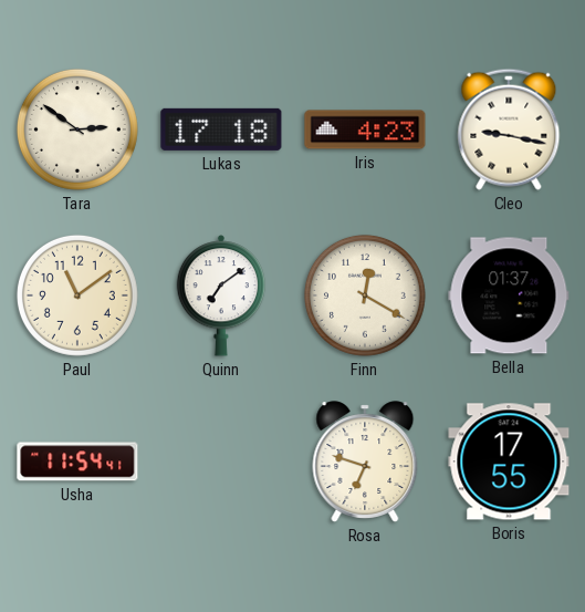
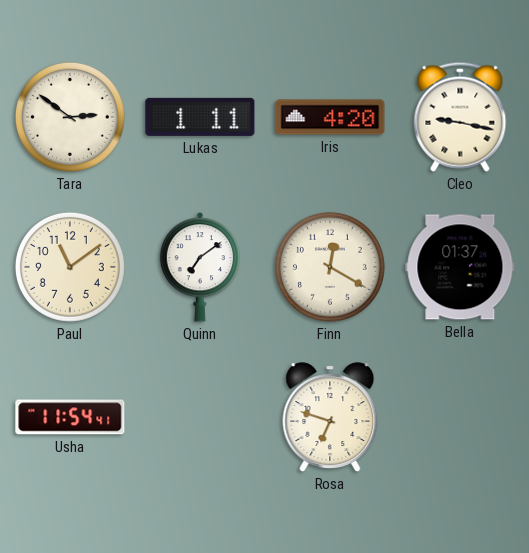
Lukas: 17:18 -> 1:11 (200, 117)
Iris: 4:23 -> 4:20 (330, 117)
Boris: 17:55 -> none (509, 461)
